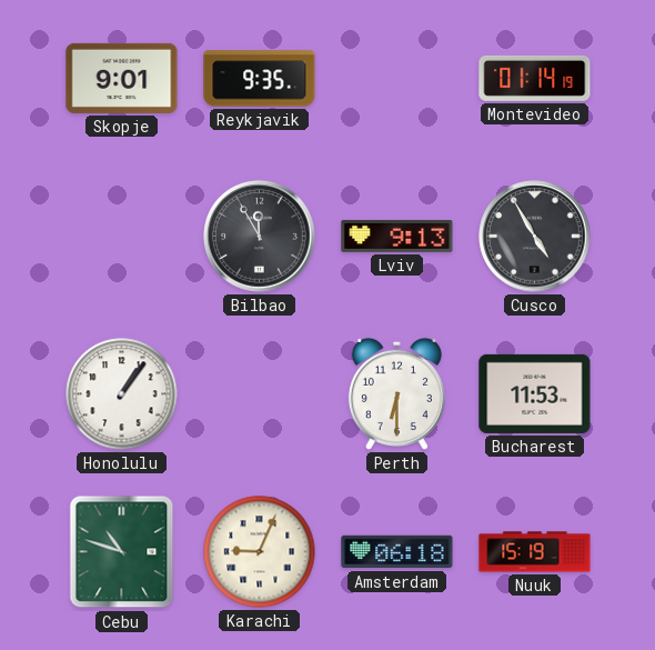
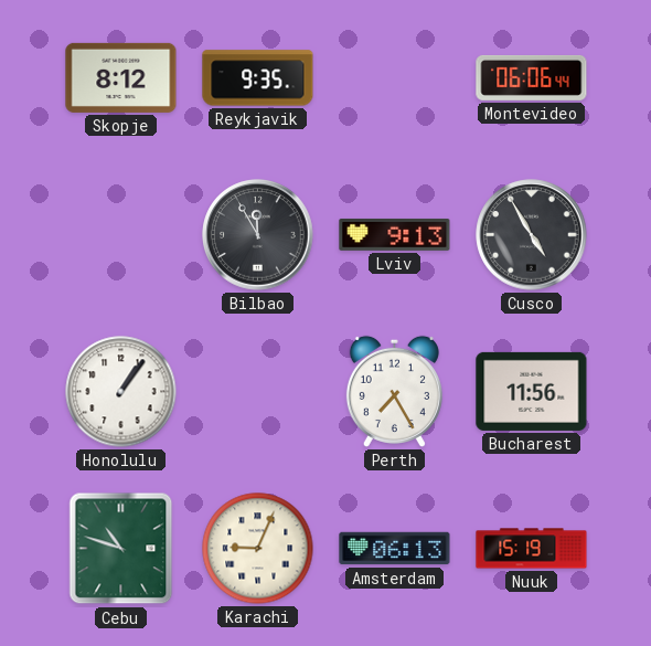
Skopje: 9:01 -> 8:12 (121, 77)
Montevideo: 01:14 -> 06:06 (532, 77)
Perth: 6:30 -> 7:25 (394, 391)
Bucharest: 11:53 -> 11:56 (532, 391)
Amsterdam: 06:18 -> 06:13 (395, 549)
